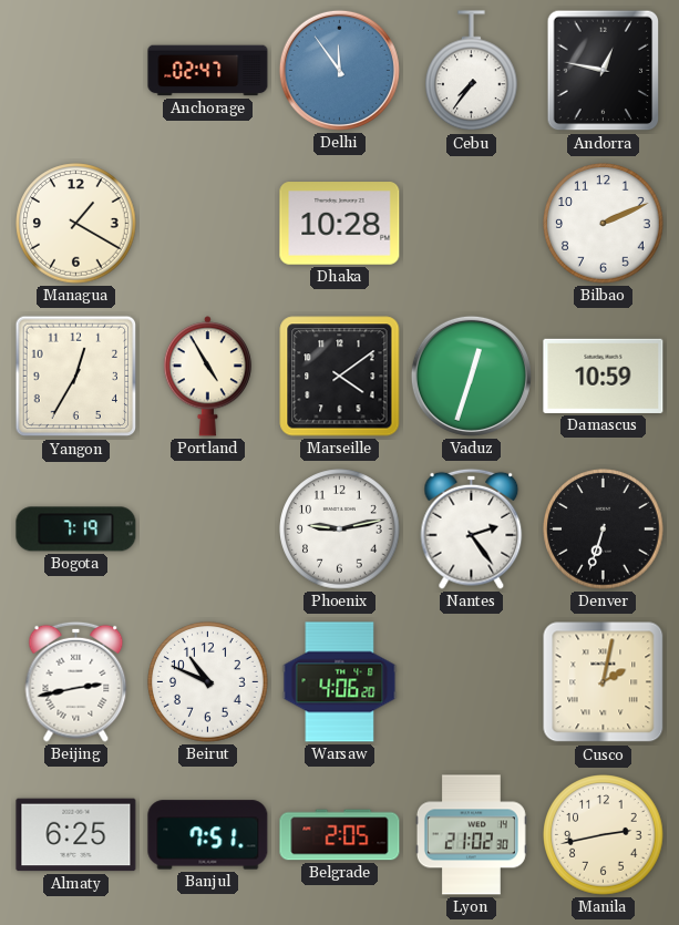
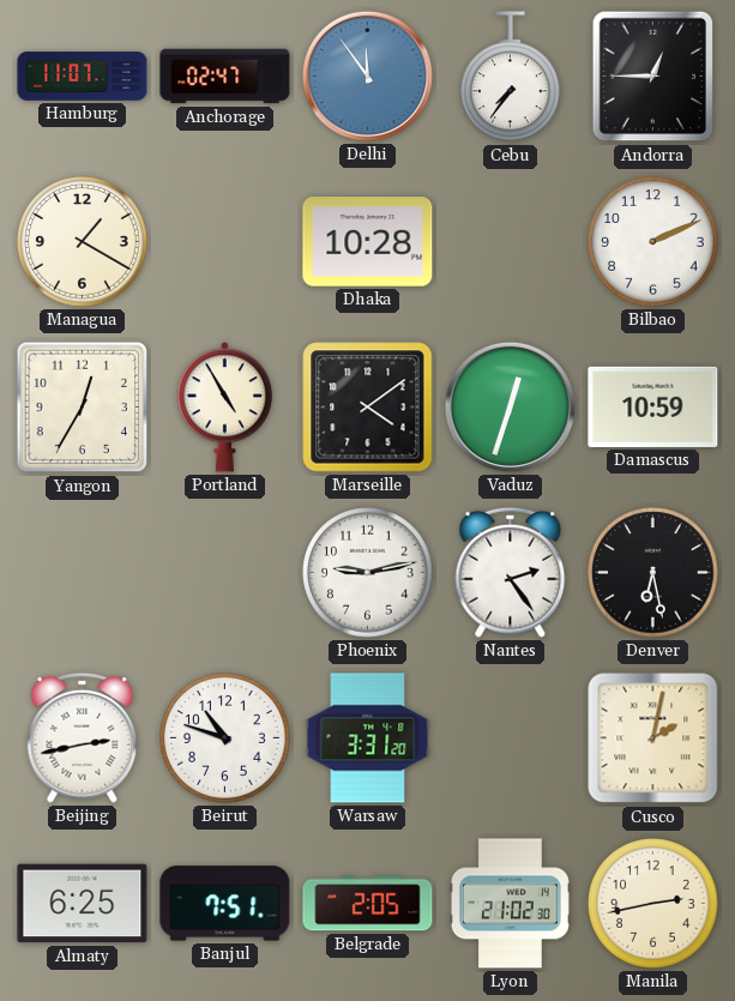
Hamburg: none -> 11:07 (83, 77)
Andorra: 12:47 -> 12:45 (653, 77)
Bogota: 7:19 -> none (76, 530)
Denver: 6:33 -> 6:28 (653, 573)
Beirut: 10:49 -> 10:48 (225, 738)
Warsaw: 4:06 -> 3:31 (368, 738)
